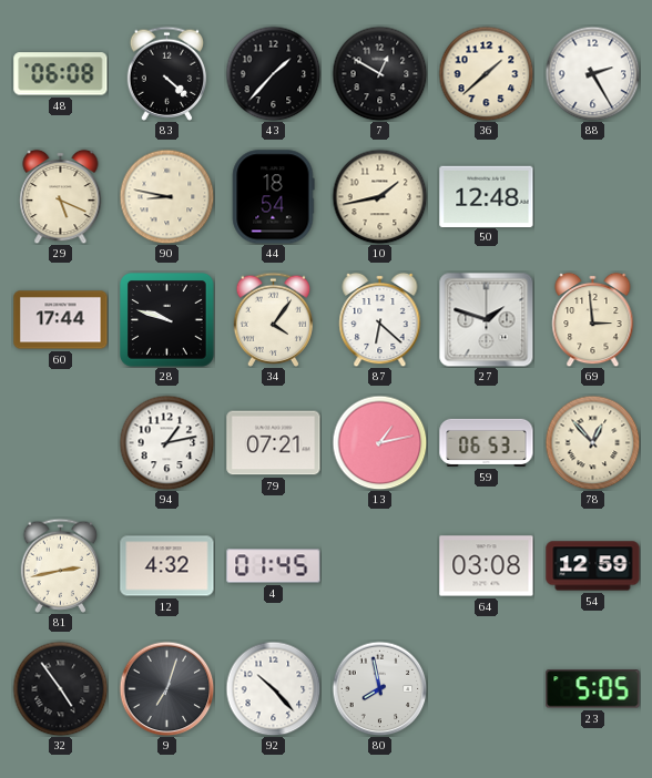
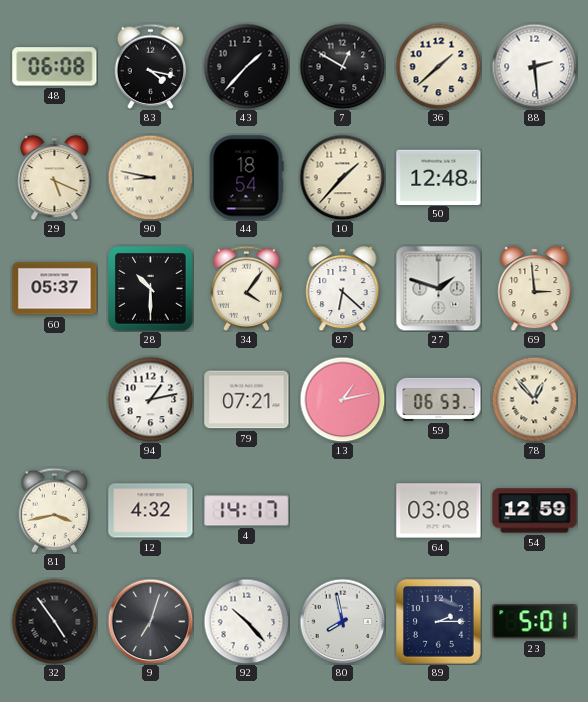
83: 4:22 -> 4:17 (151, 66)
88: 2:25 -> 2:29 (534, 66)
10: 1:43 -> 1:37 (342, 177)
60: 17:44 -> 05:37 (55, 289)
28: 9:48 -> 10:30 (151, 289)
81: 2:43 -> 3:43 (55, 510)
4: 01:45 -> 14:17 (247, 511)
89: none -> 2:15 (439, 622)
23: 5:05 -> 5:01 (535, 622)
